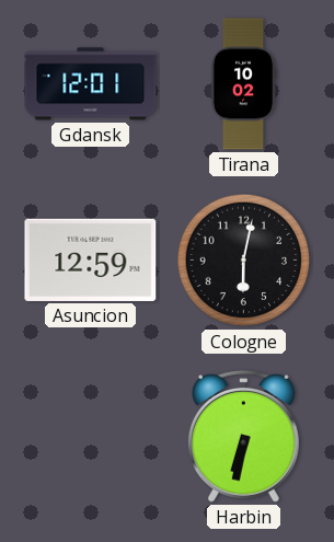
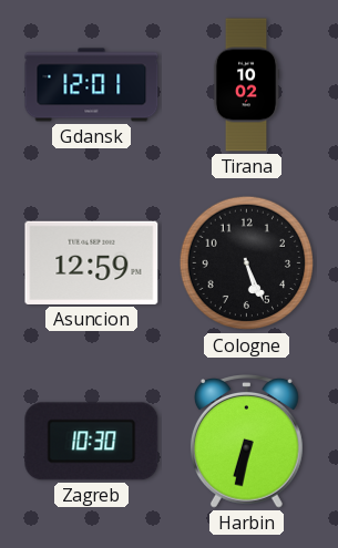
Cologne: 6:02 -> 5:26 (247, 263)
Zagreb: none -> 10:30 (92, 442)
